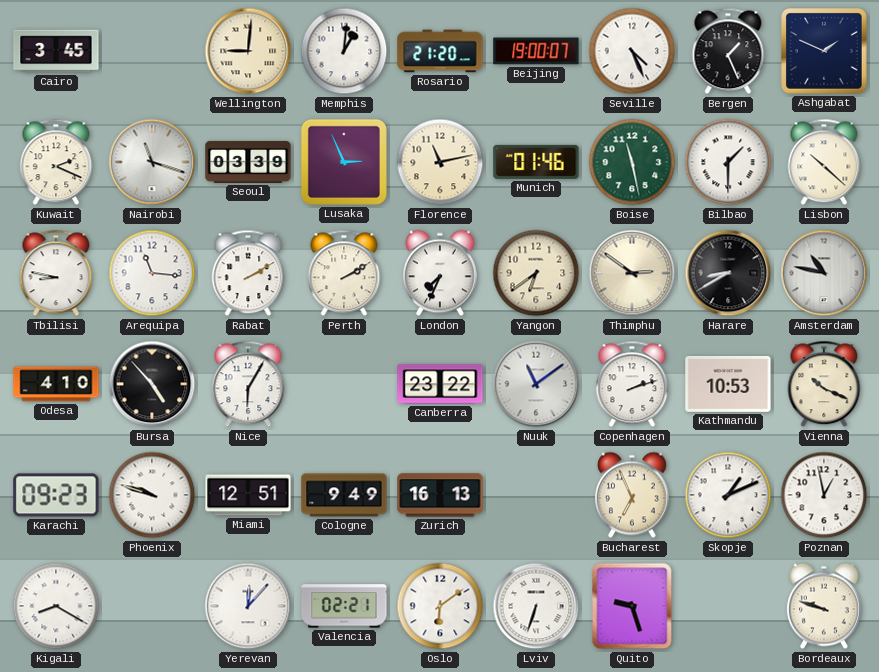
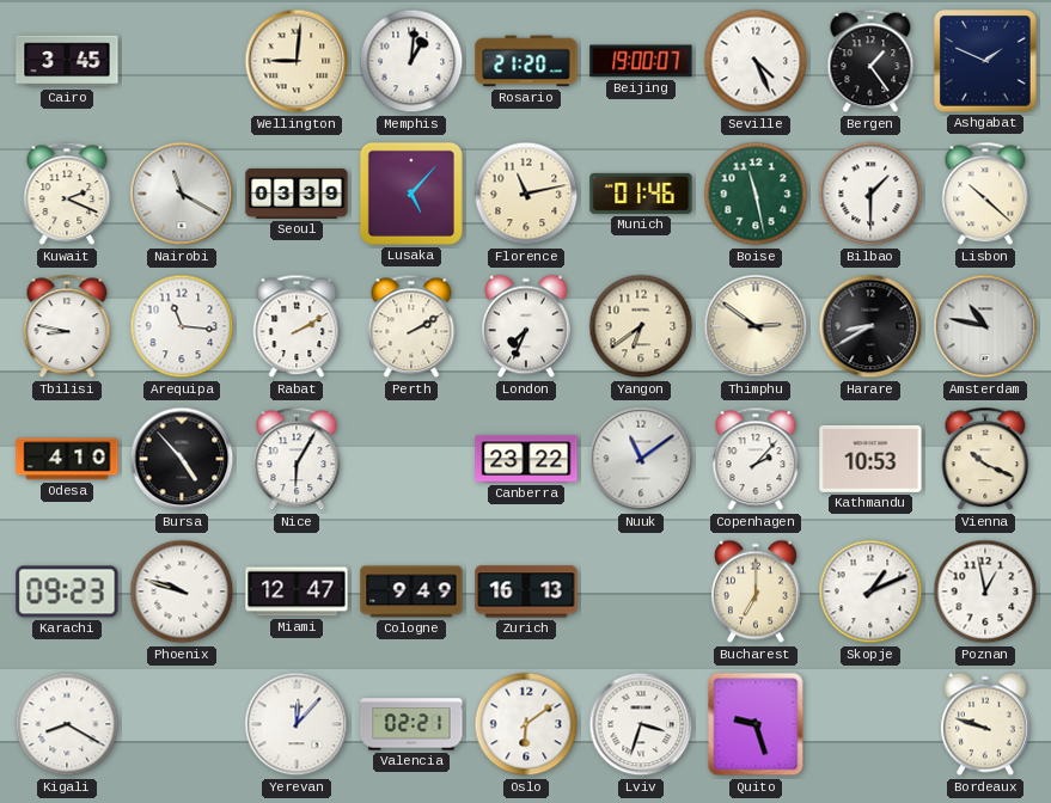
Bergen: 1:26 -> 1:24 (870, 61)
Nairobi: 11:18 -> 11:20 (182, 194)
Lusaka: 2:56 -> 5:07 (411, 194)
Copenhagen: 2:12 -> 2:07 (756, 459)
Miami: 12:51 -> 12:47 (297, 591)
Bucharest: 6:56 -> 7:00 (756, 591)
Lviv: 6:33 -> 3:33 (641, 724)
